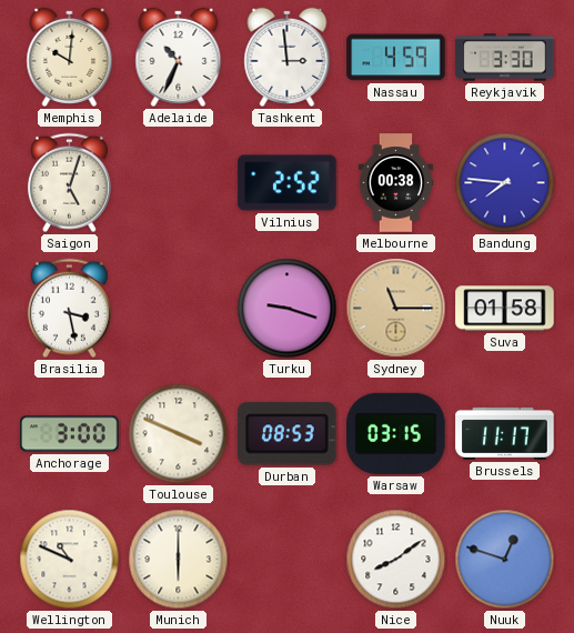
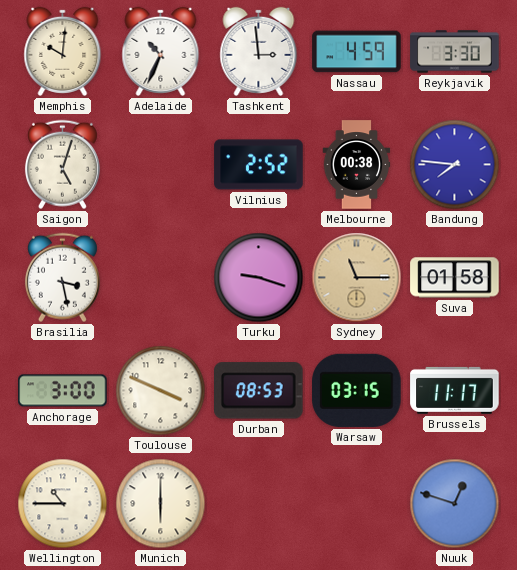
Wellington: 10:49 -> 10:45 (63, 504)
Nice: 8:09 -> none (396, 560)
